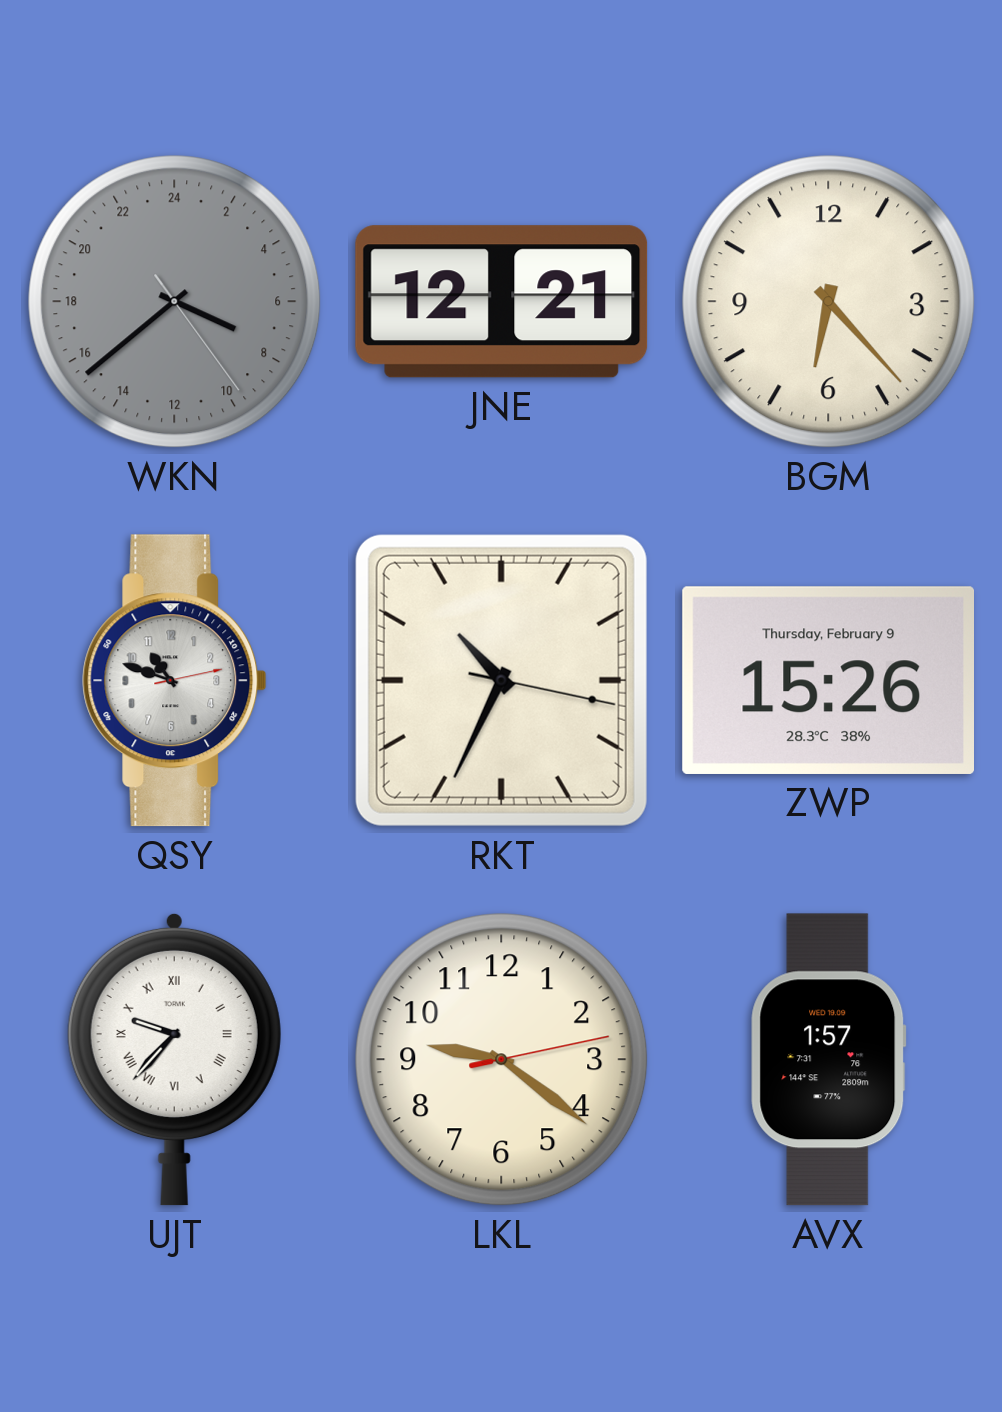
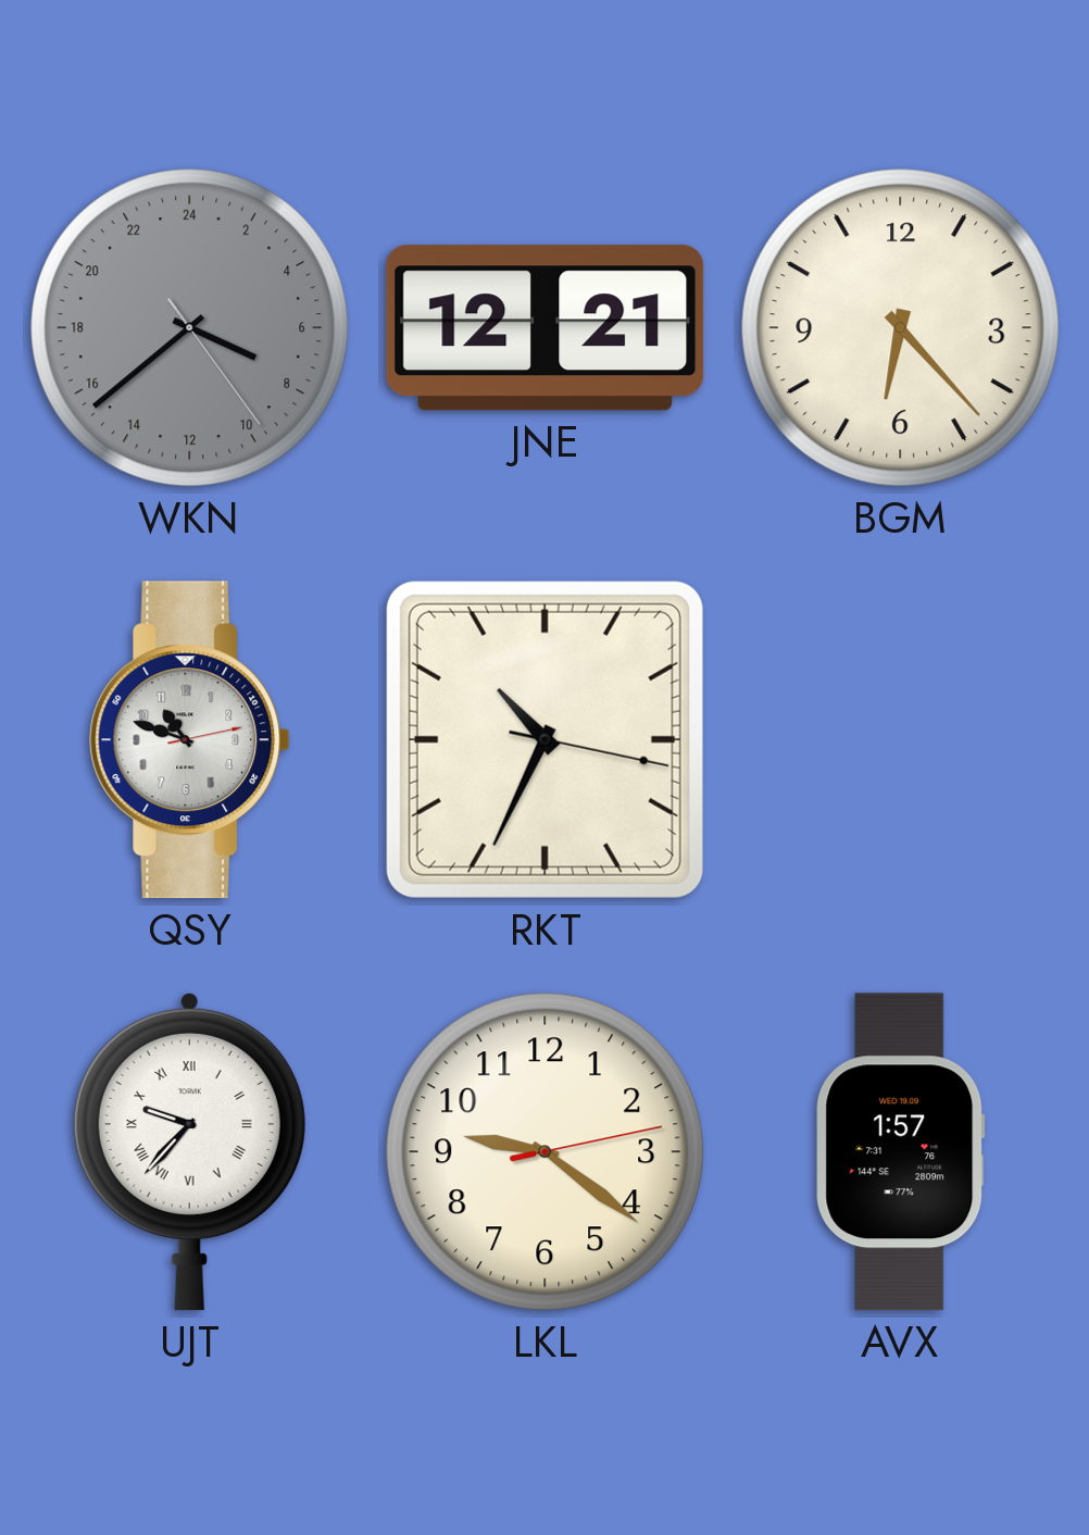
ZWP: 15:26 -> none (828, 680)
